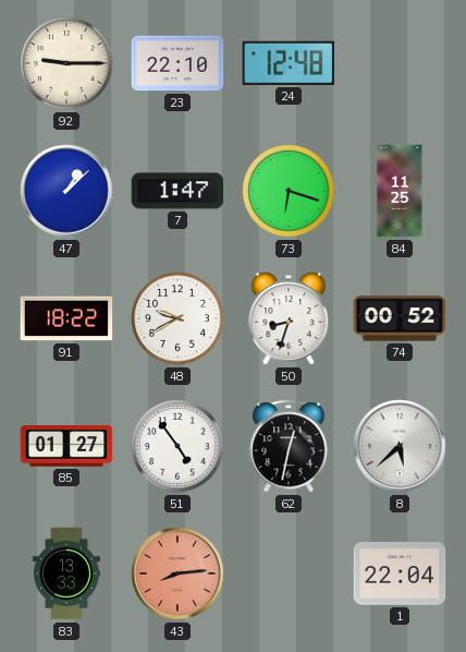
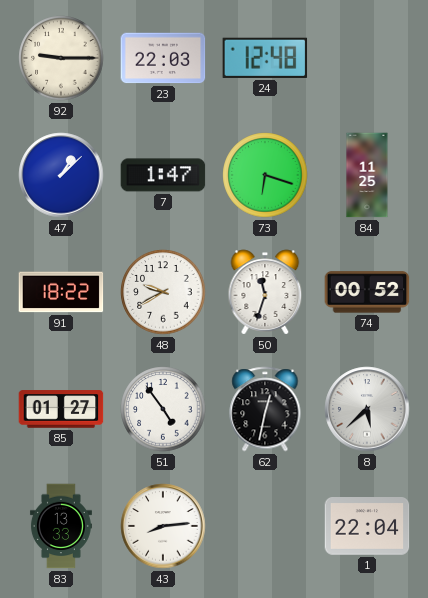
23: 22:10 -> 22:03 (163, 58)
50: 8:33 -> 11:33 (265, 292)
43 dial: salmon -> white (163, 526)
